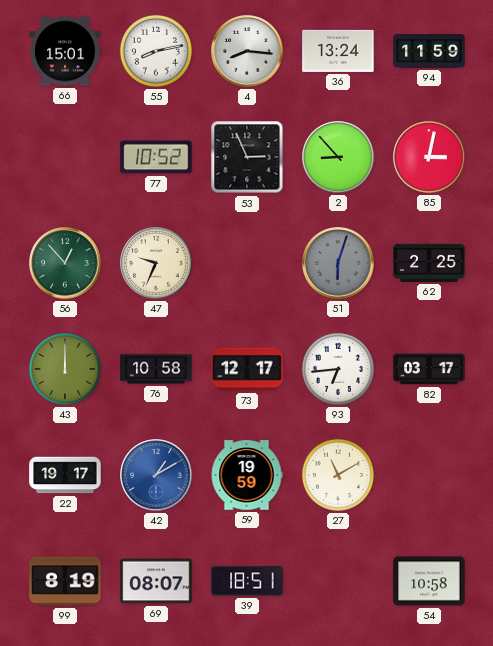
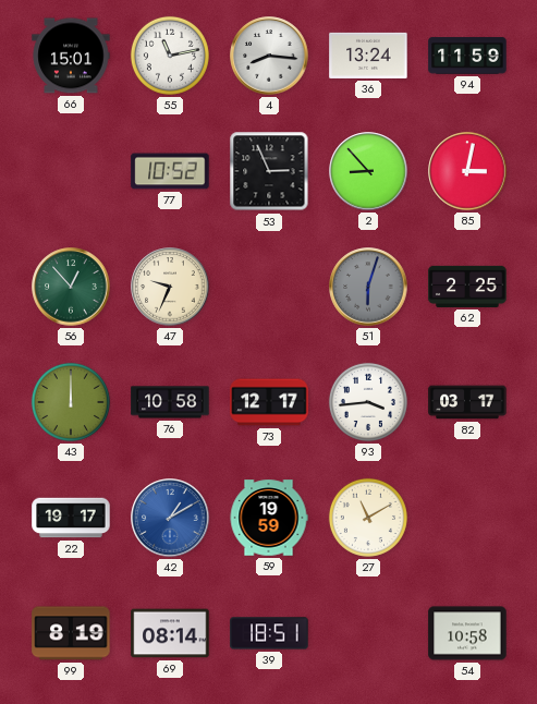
55: 8:13 -> 11:13 (170, 56)
93: 6:44 -> 3:44 (368, 402)
69: 08:07 -> 08:14 (170, 633)
